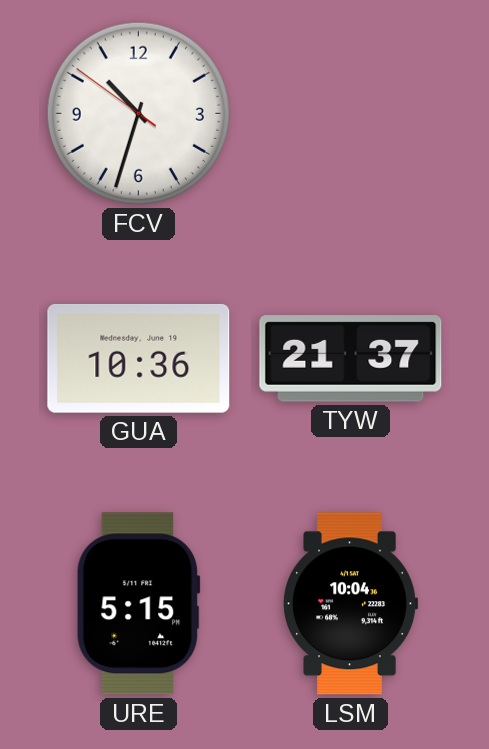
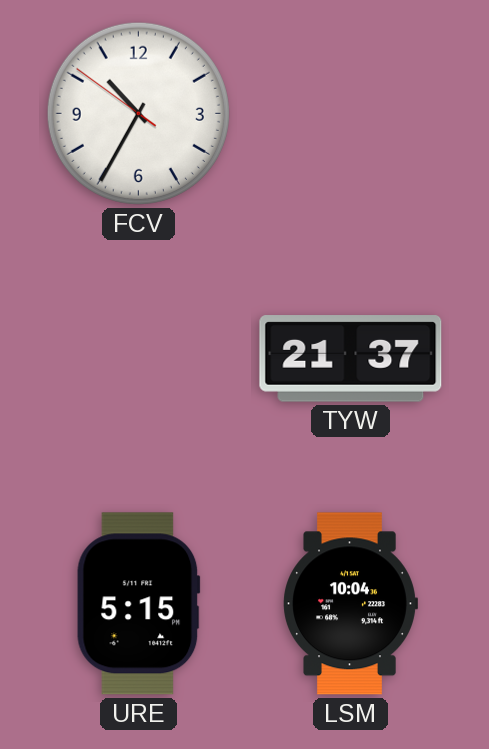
FCV: 10:32 -> 10:34 (138, 113)
GUA: 10:36 -> none (139, 358)
